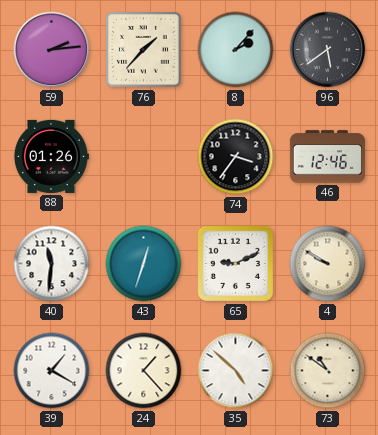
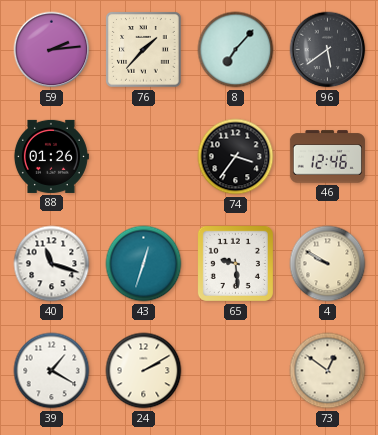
8: 2:07 -> 7:07 (236, 50)
40: 11:31 -> 11:18 (52, 264)
65: 9:11 -> 9:29 (235, 263)
24: 1:23 -> 2:10 (144, 371)
35: 4:52 -> none (236, 371)
73: 10:51 -> 12:51 (328, 371)
